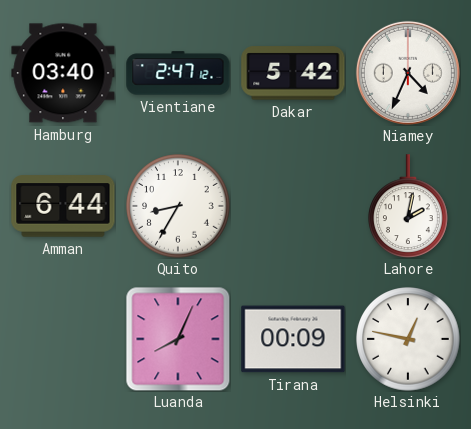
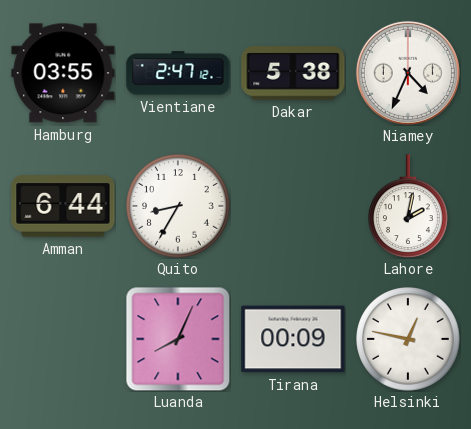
Hamburg: 03:40 -> 03:55 (63, 73)
Dakar: 5:42 -> 5:38 (293, 73)
